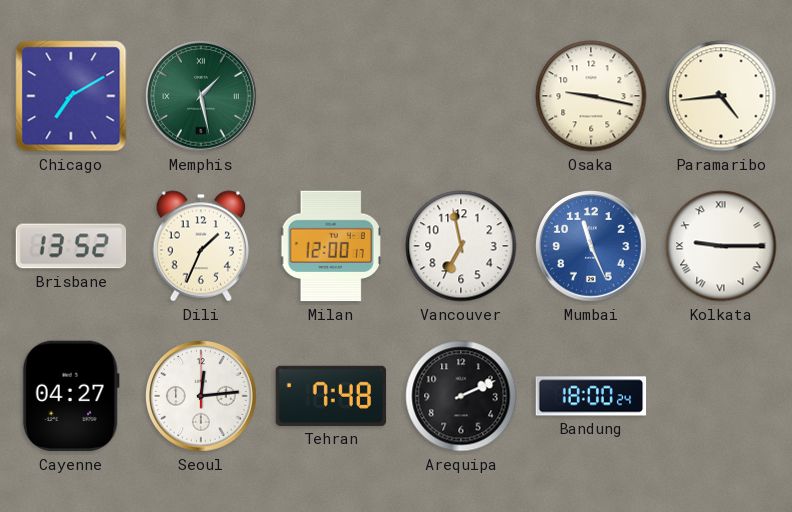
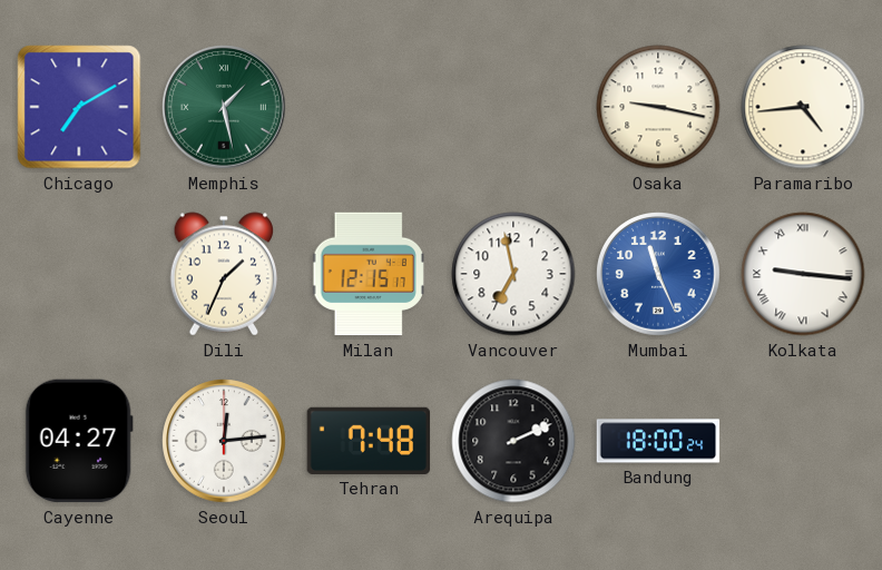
Brisbane: 13:52 -> none (71, 246)
Milan: 12:00 -> 12:15 (369, 274)
Kolkata: 9:15 -> 9:16 (803, 274)
